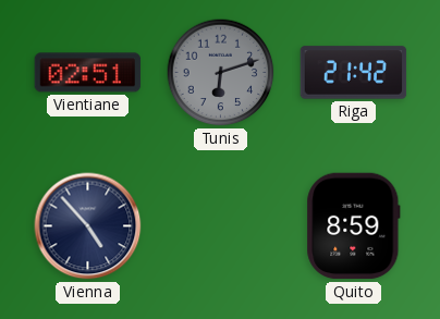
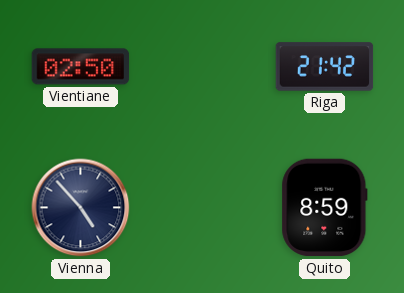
Vientiane: 02:51 -> 02:50 (81, 67)
Tunis: 6:12 -> none (221, 73)
